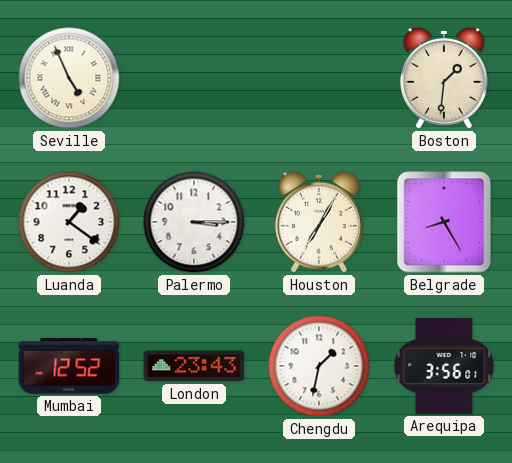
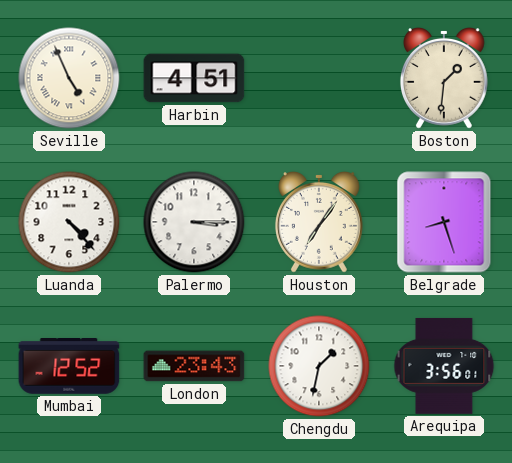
Harbin: none -> 4:51 (194, 78)
Luanda: 1:21 -> 4:23 (69, 222)
Houston: 7:05 -> 7:06 (319, 223)
Belgrade: 8:25 -> 8:27 (444, 222)
